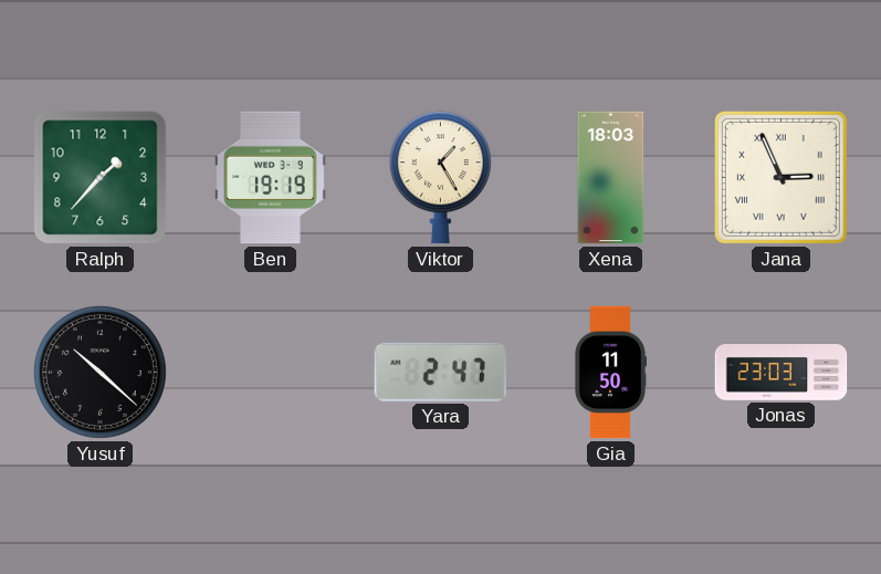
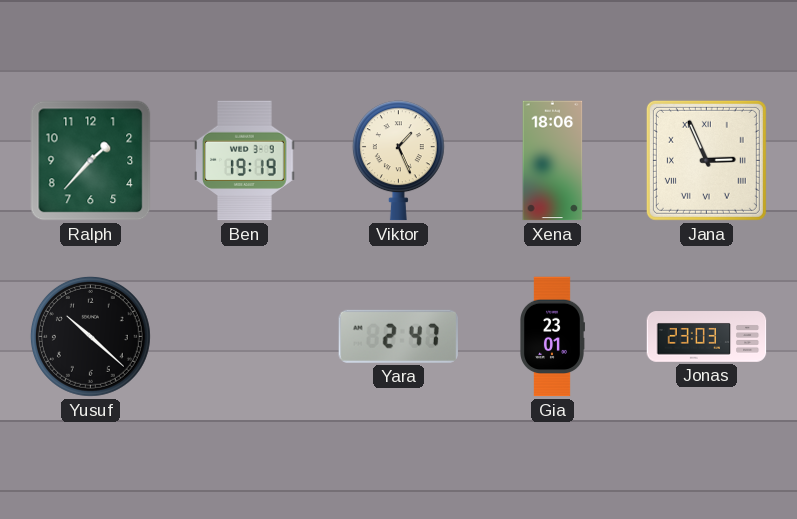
Viktor: 1:25 -> 1:26 (398, 161)
Xena: 18:03 -> 18:06 (553, 161)
Gia: 11:50 -> 23:01 (553, 337)
